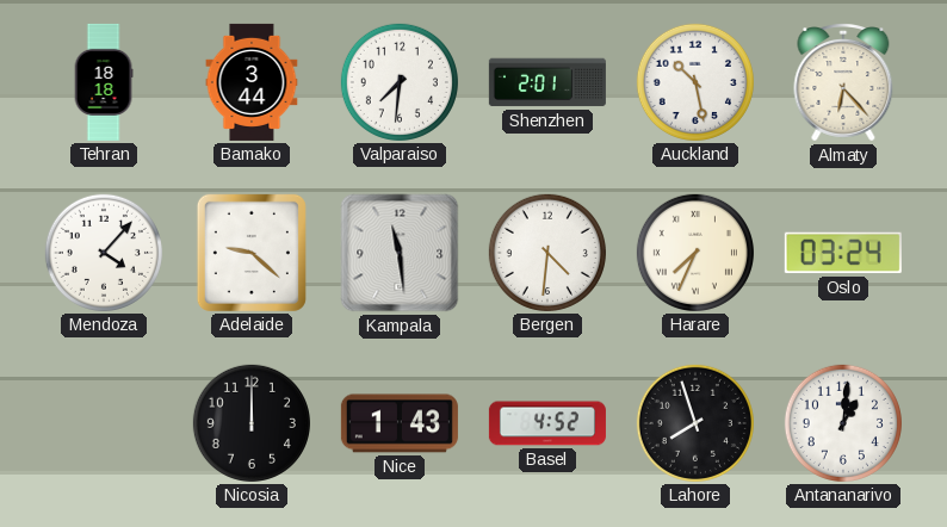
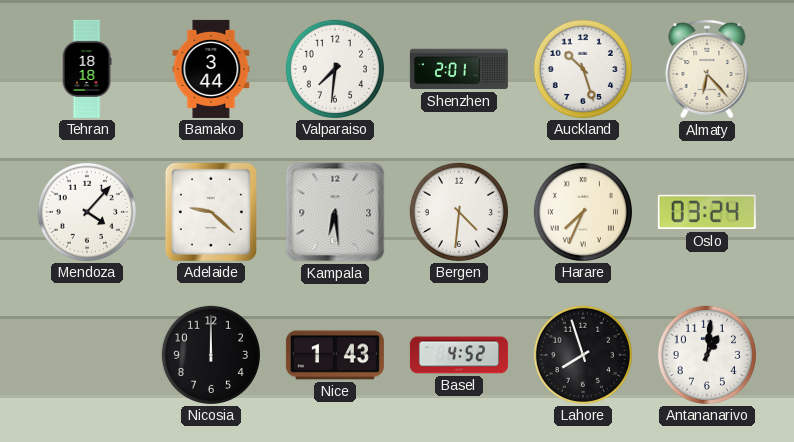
Auckland: 10:28 -> 10:27 (583, 69)
Kampala: 11:29 -> 6:29 (335, 212)
